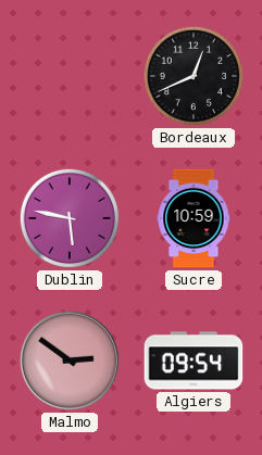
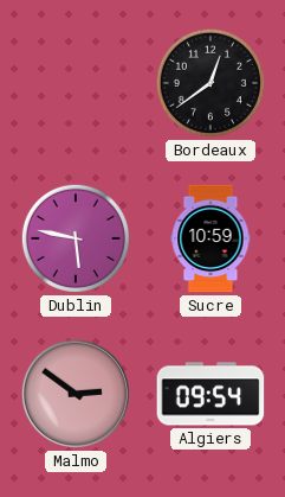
Bordeaux: 12:41 -> 12:39 (210, 83)
